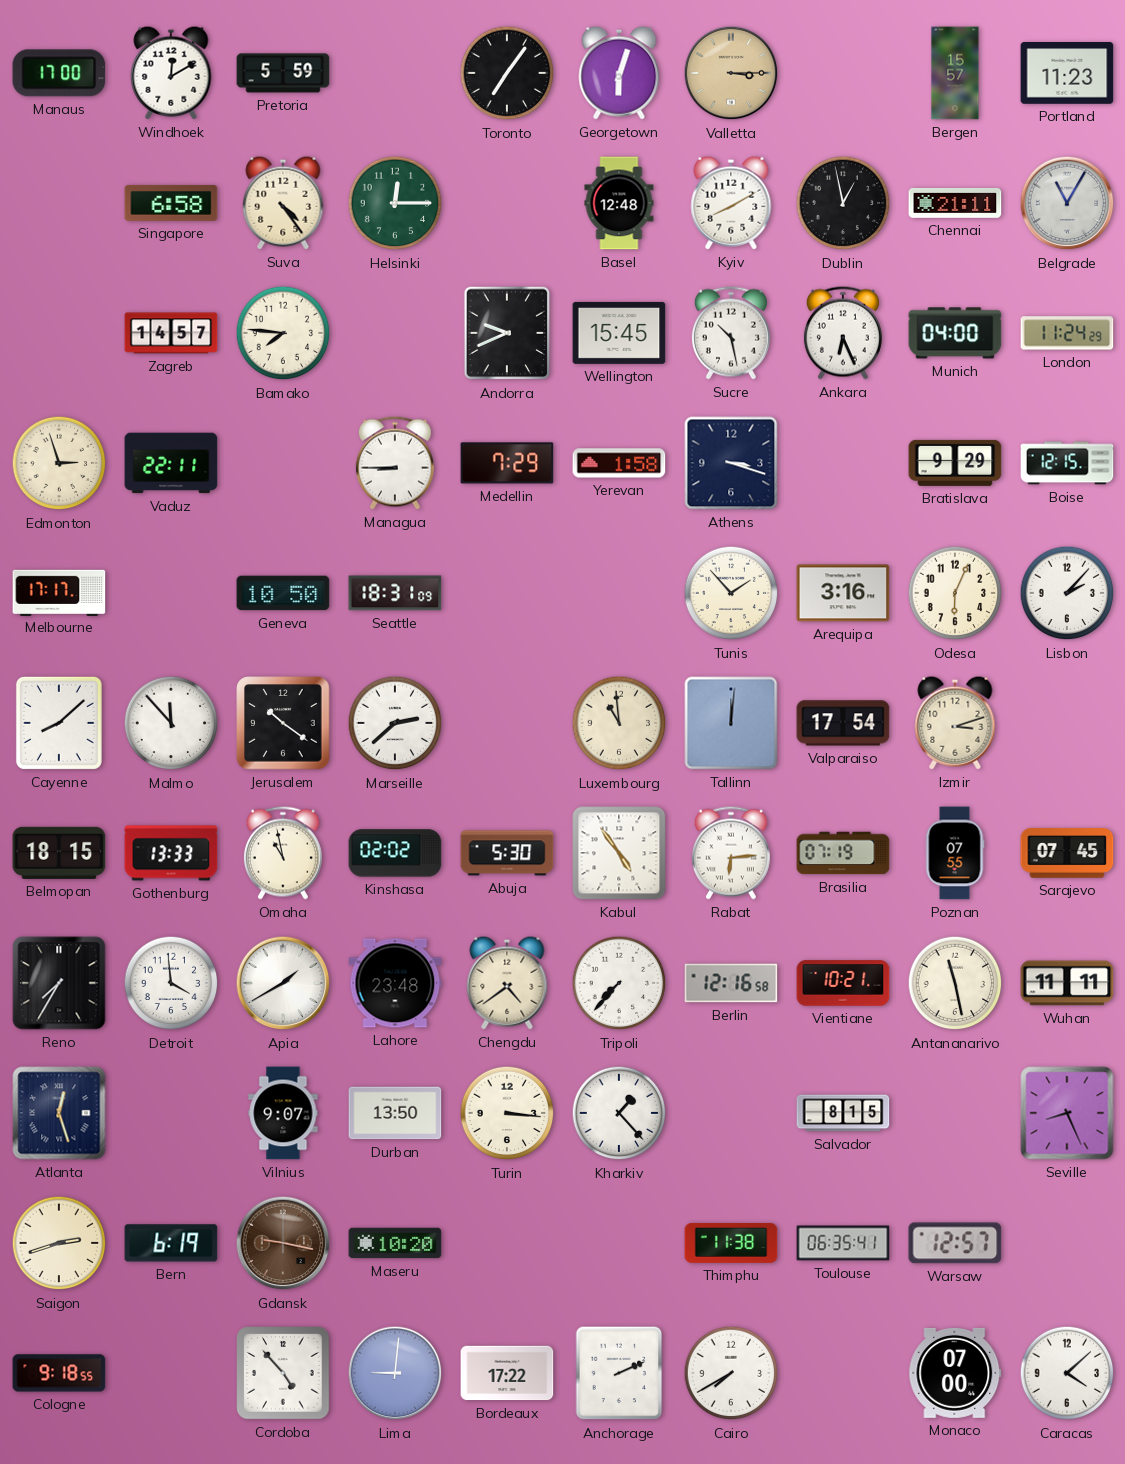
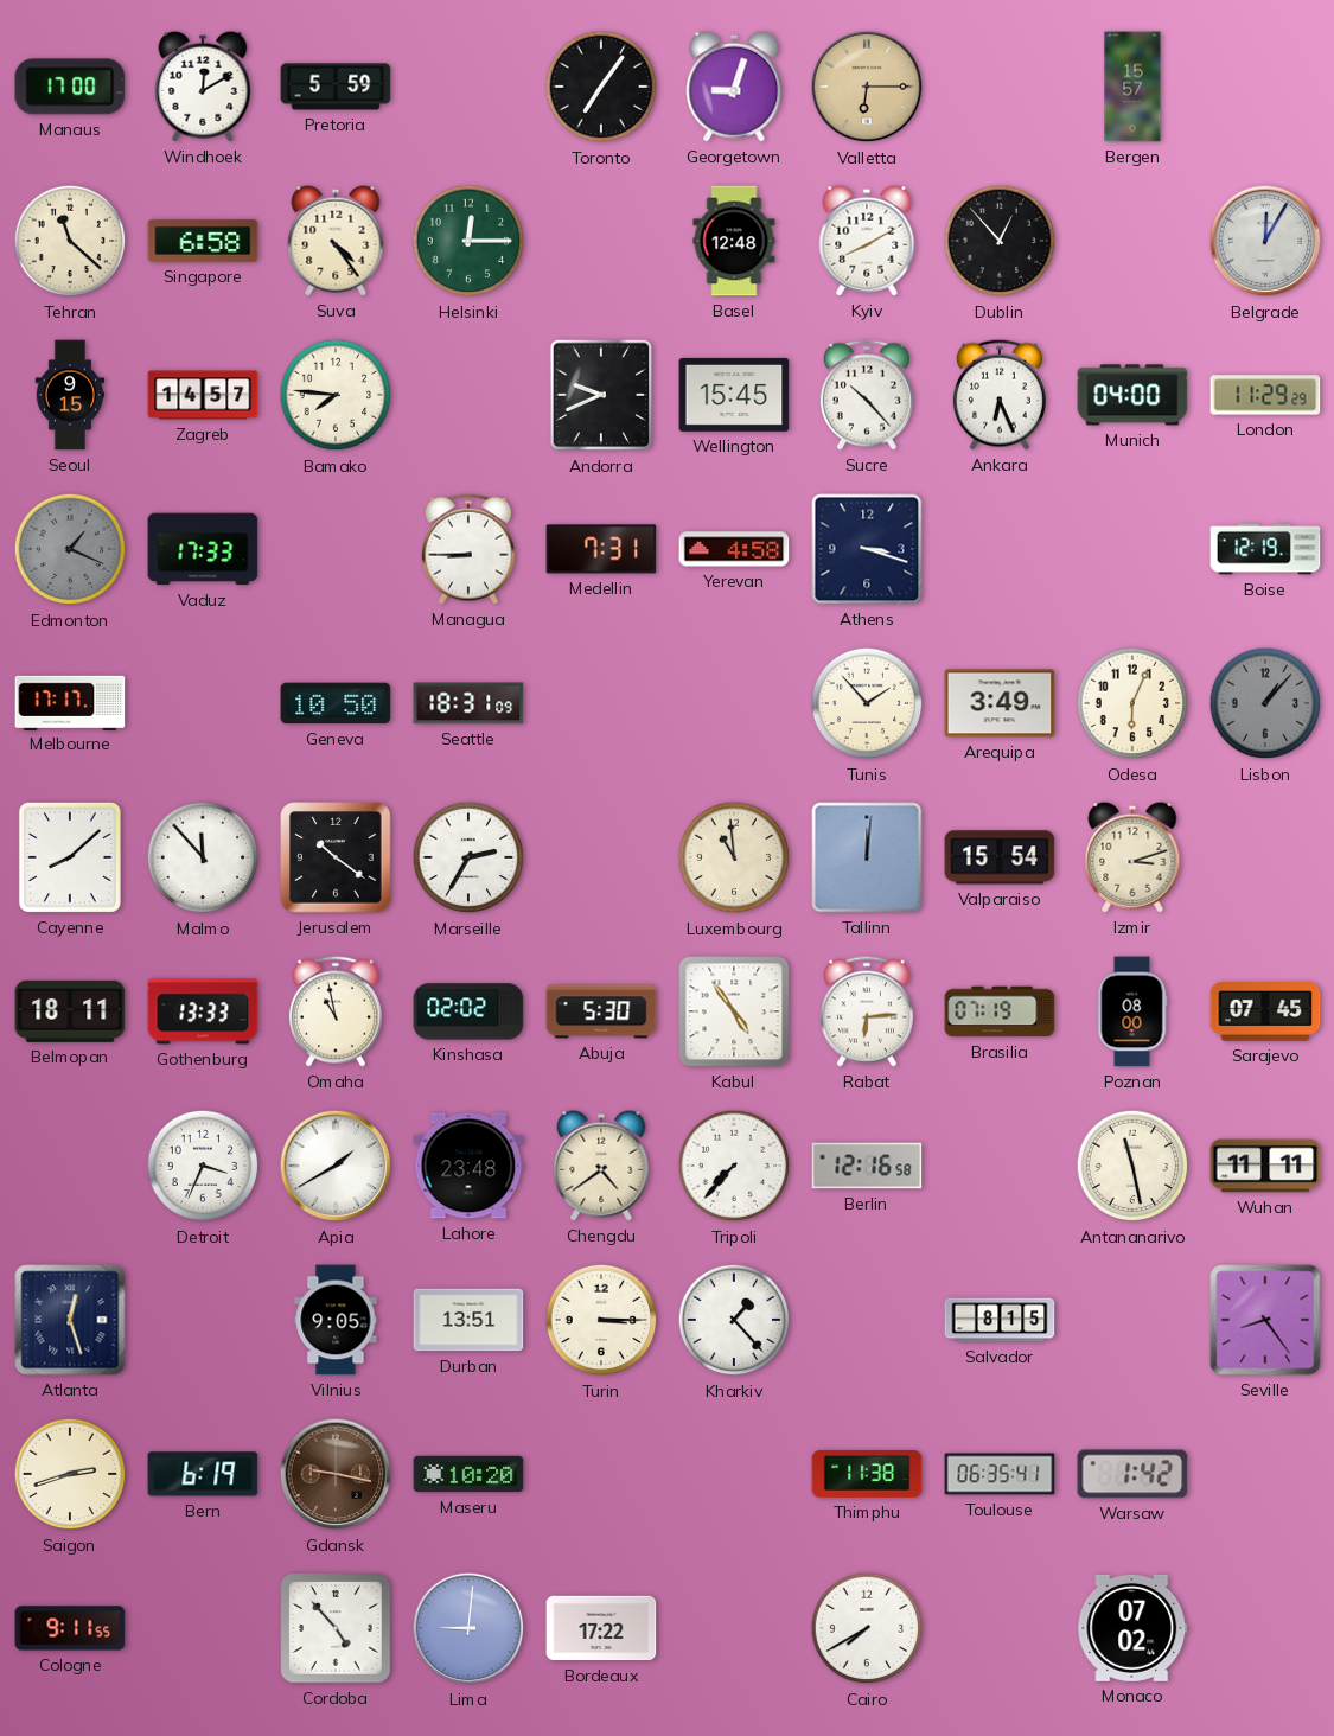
Georgetown: 6:03 -> 9:03 (734, 87)
Valletta: 3:15 -> 6:15 (867, 87)
Portland: 11:23 -> none (1067, 74)
Tehran: none -> 11:22 (70, 241)
Dublin: 12:58 -> 12:53 (1000, 241)
Chennai: 21:11 -> none (955, 203)
Belgrade: 11:05 -> 12:05 (1265, 241)
Seoul: none -> 9:15 (70, 395)
Sucre: 10:28 -> 10:23 (867, 395)
London: 11:24 -> 11:29 (1265, 395)
Edmonton: 2:57 -> 1:19 (70, 549)
Edmonton dial: cream -> grey (70, 549)
Vaduz: 22:11 -> 17:33 (203, 549)
Medellin: 7:29 -> 7:31 (601, 549)
Yerevan: 1:58 -> 4:58 (734, 549)
Bratislava: 9:29 -> none (955, 463)
Boise: 12:15 -> 12:19 (1265, 549)
Arequipa: 3:16 -> 3:49 (1000, 703)
Lisbon: 2:07 -> 1:07 (1265, 703)
Lisbon dial: white -> grey (1265, 703)
Marseille: 2:38 -> 2:35 (468, 857)
Valparaiso: 17:54 -> 15:54 (1000, 857)
Belmopan: 18:15 -> 18:11 (70, 1011)
Poznan: 07:55 -> 08:00 (1132, 1011)
Reno: 7:35 -> none (59, 983)
Detroit: 3:59 -> 3:34 (203, 1166)
Vientiane: 10:21 -> none (843, 983)
Vilnius: 9:07 -> 9:05 (336, 1320)
Durban: 13:50 -> 13:51 (468, 1320)
Turin: 3:16 -> 3:15 (601, 1320)
Seville: 8:26 -> 8:24 (1265, 1320)
Warsaw: 12:57 -> 1:42 (1132, 1474)
Cologne: 9:18 -> 9:11 (70, 1628)
Anchorage: 2:11 -> none (619, 1373)
Monaco: 07:00 -> 07:02 (1132, 1628)
Caracas: 4:08 -> none (1067, 1373)
